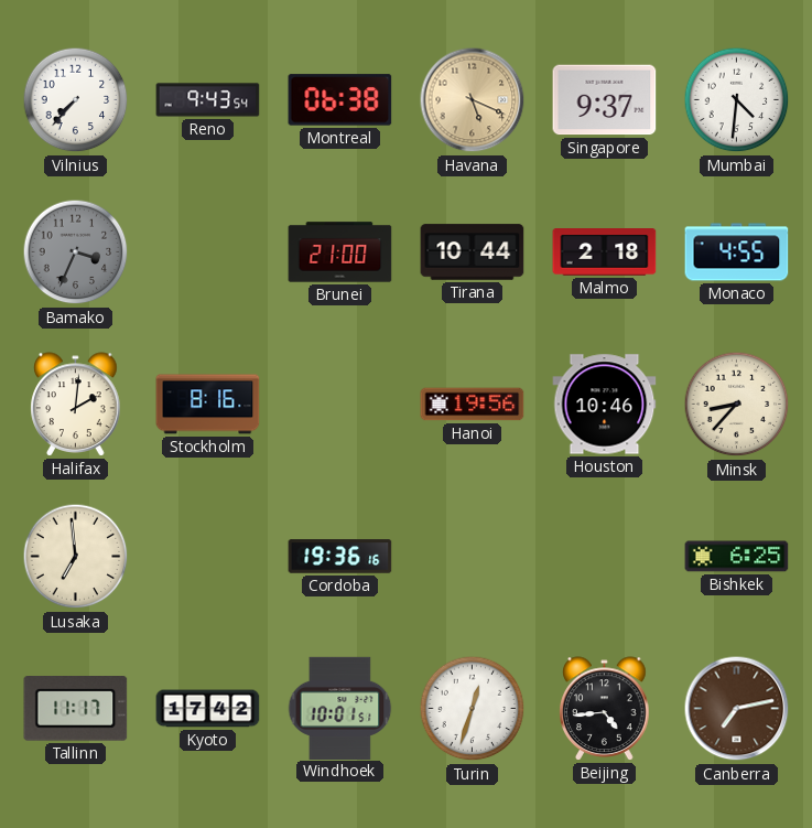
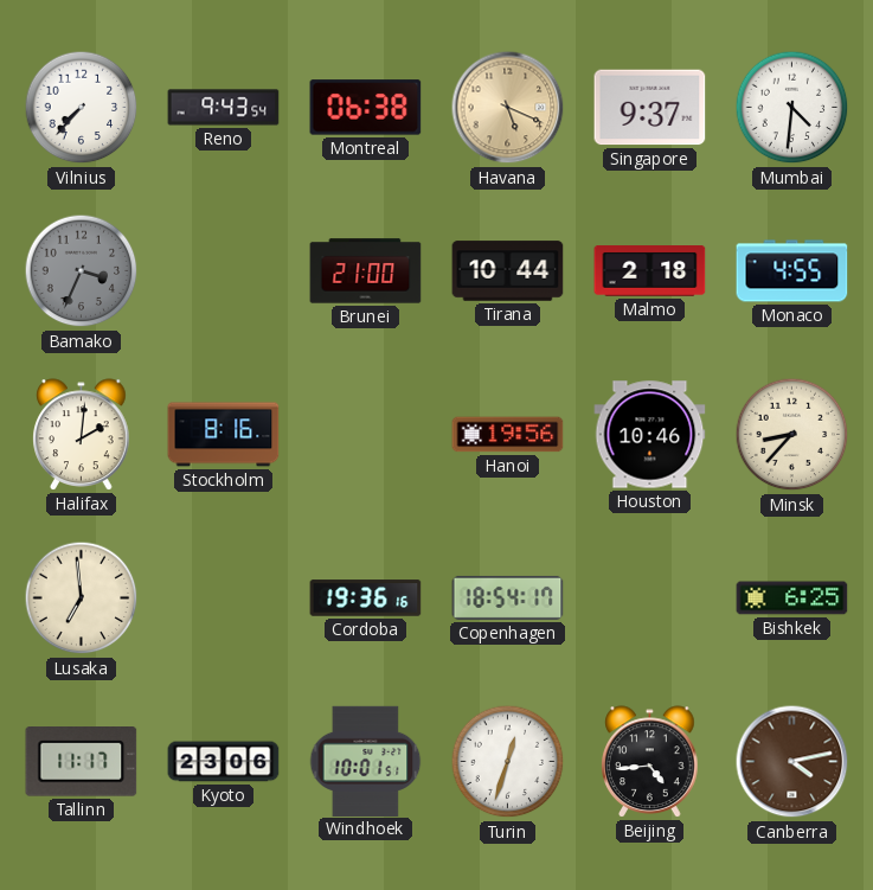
Copenhagen: none -> 18:54 (508, 597)
Kyoto: 17:42 -> 23:06 (224, 762)
Canberra: 7:13 -> 4:13 (792, 762)
